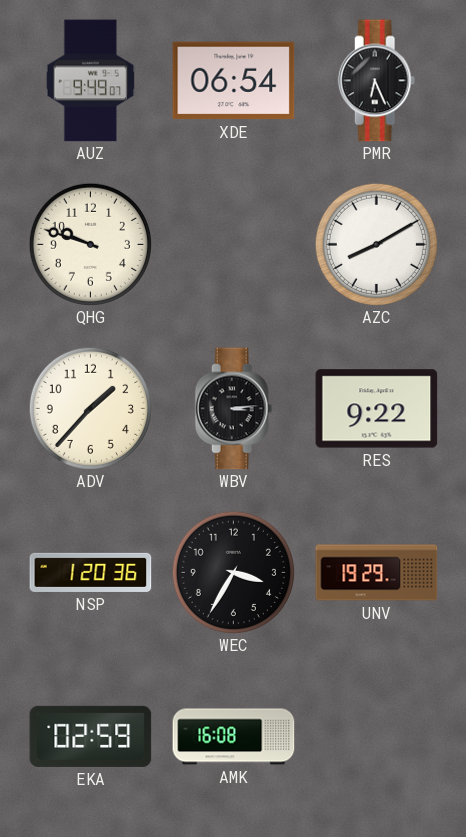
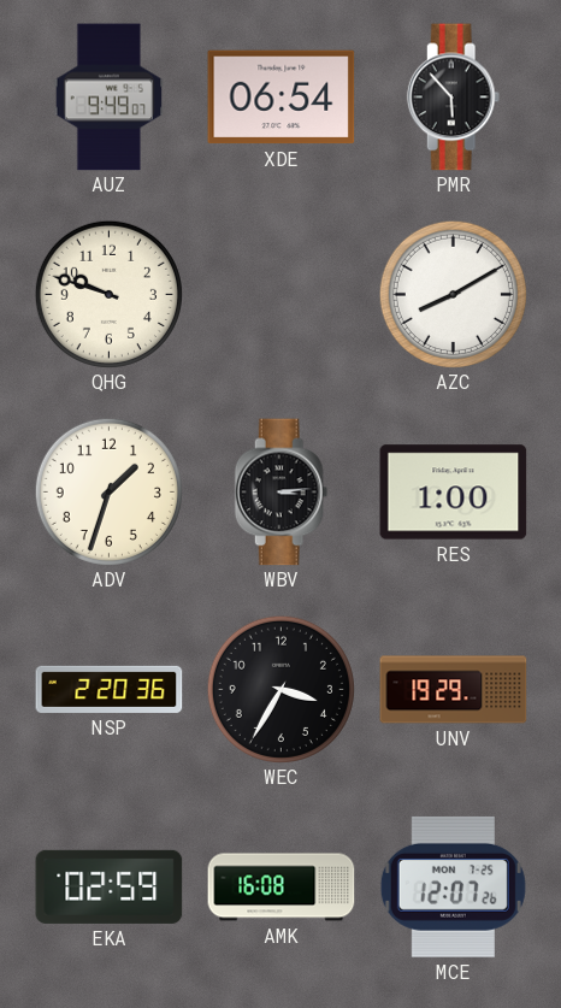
PMR: 6:26 -> 5:53 (454, 98)
ADV: 1:37 -> 1:33 (108, 491)
RES: 9:22 -> 1:00 (454, 493)
NSP: 1:20 -> 2:20 (110, 689)
MCE: none -> 12:07 (453, 886)
